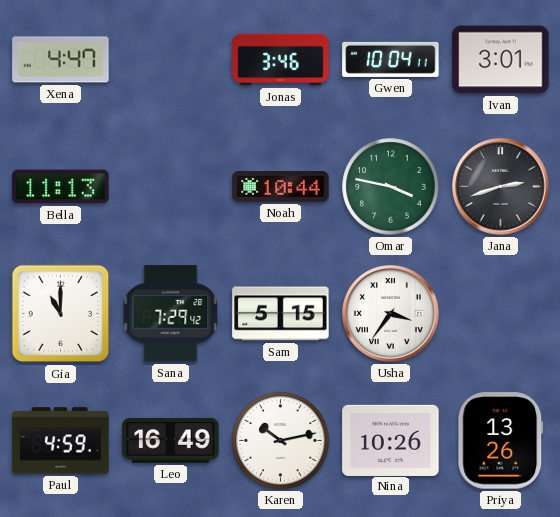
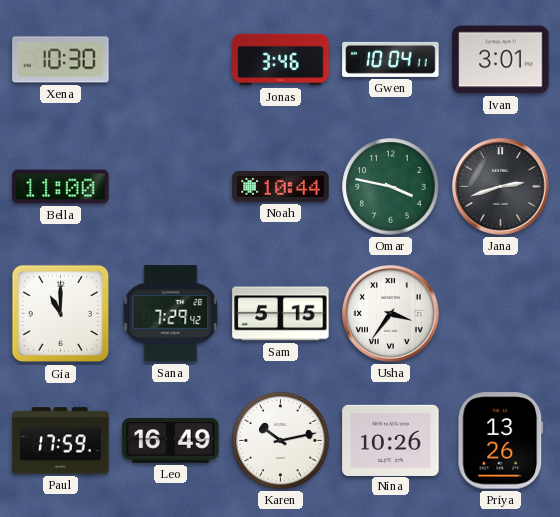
Xena: 4:47 -> 10:30 (61, 60)
Bella: 11:13 -> 11:00 (61, 187)
Paul: 4:59 -> 17:59 (61, 441)
